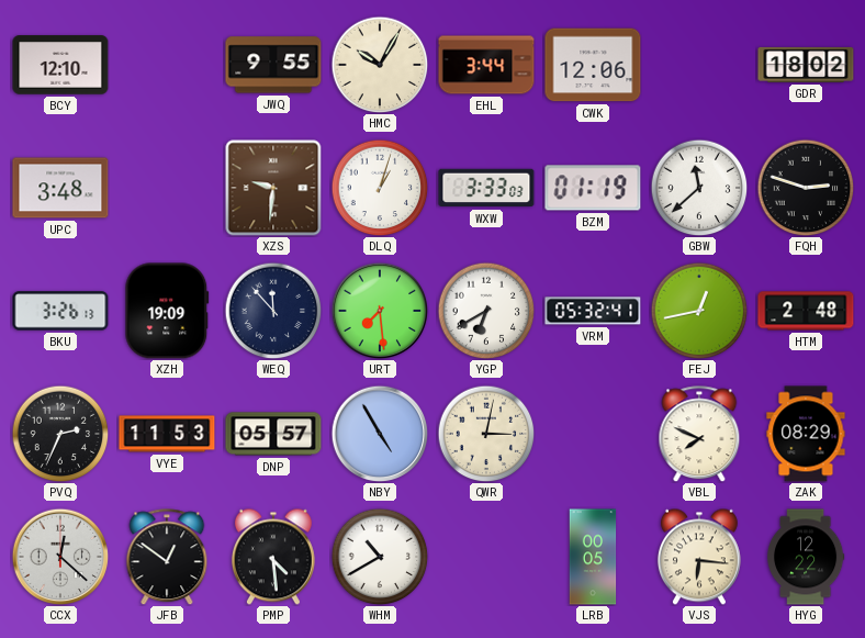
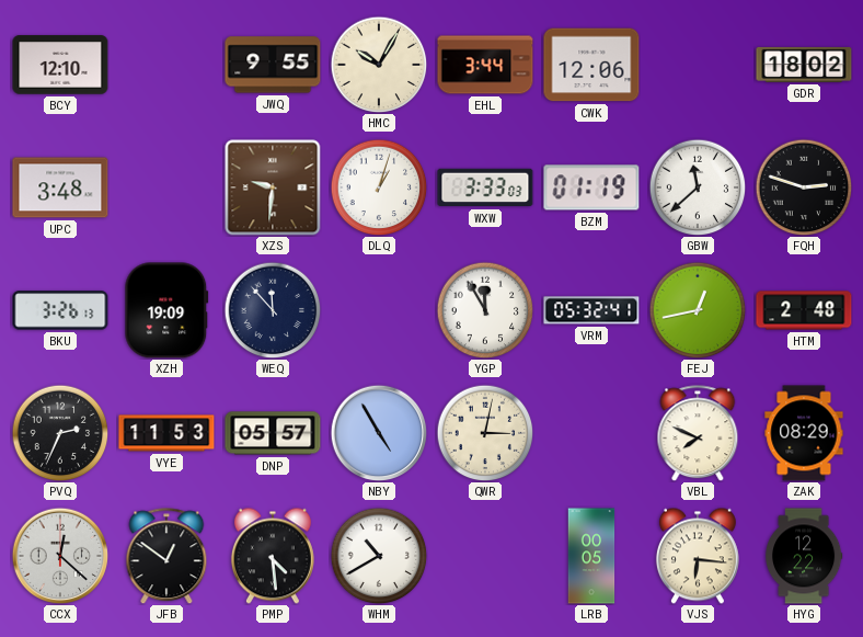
URT: 7:29 -> none (380, 311)
YGP: 6:40 -> 11:55 (485, 310)
